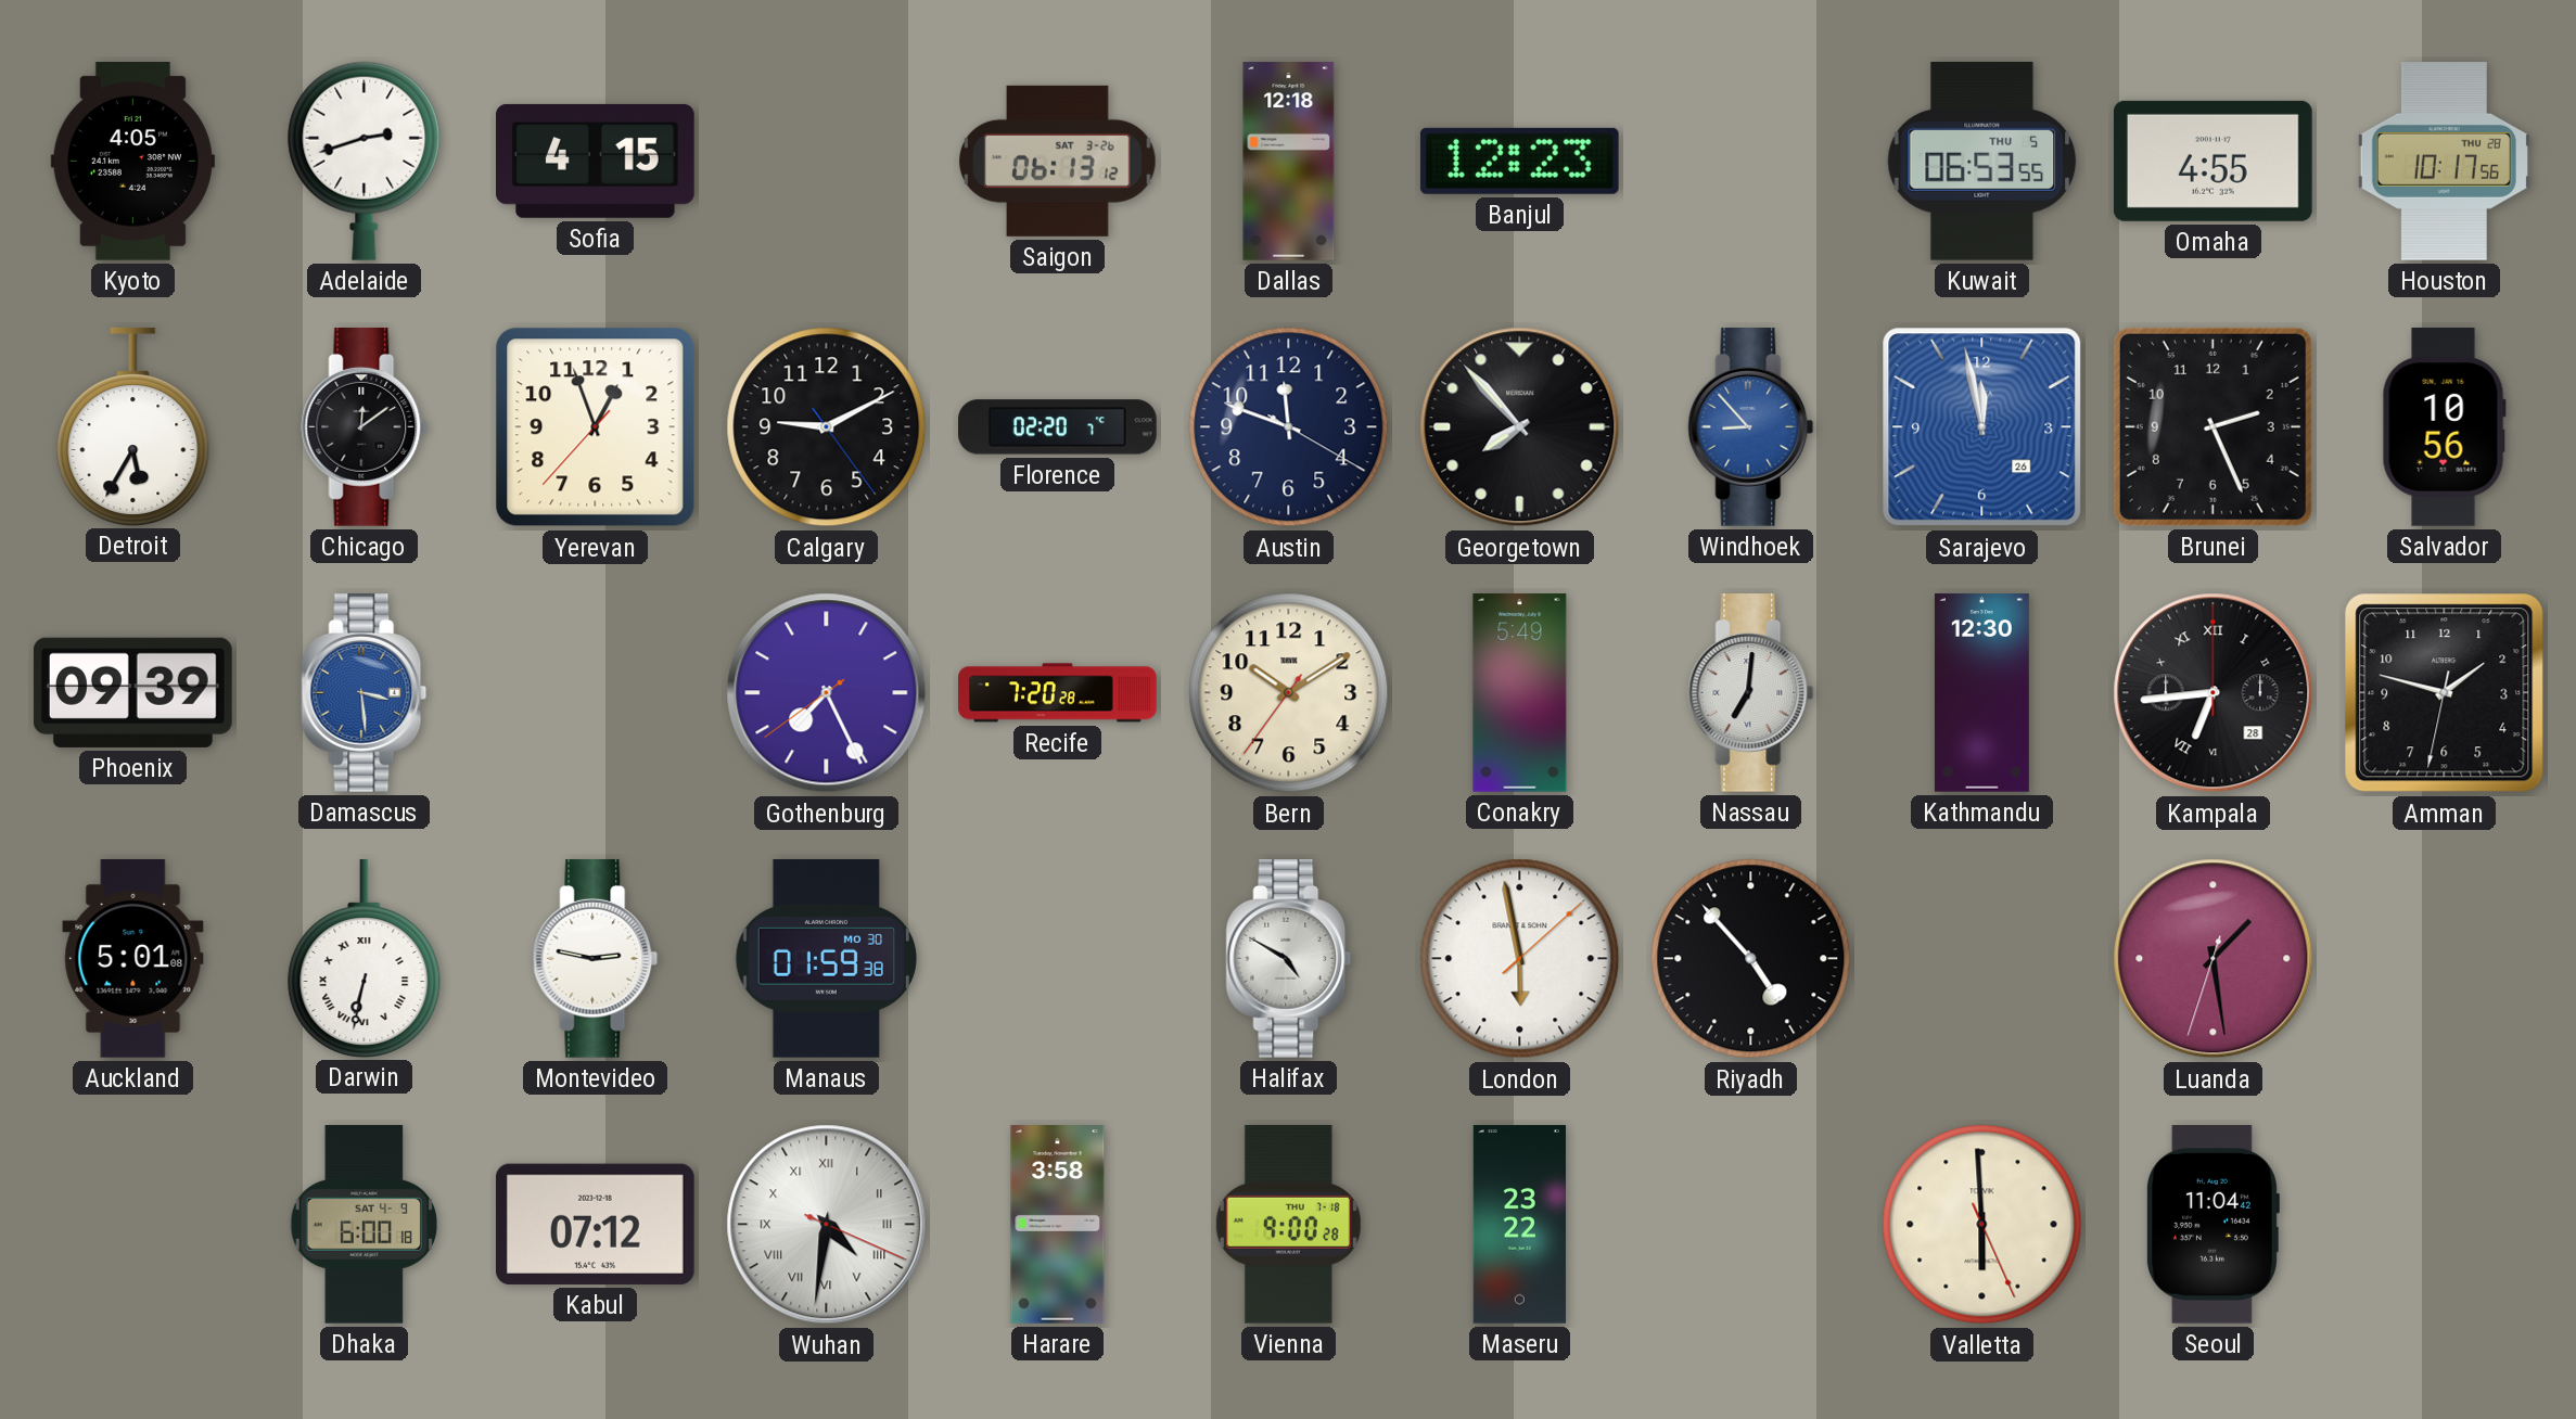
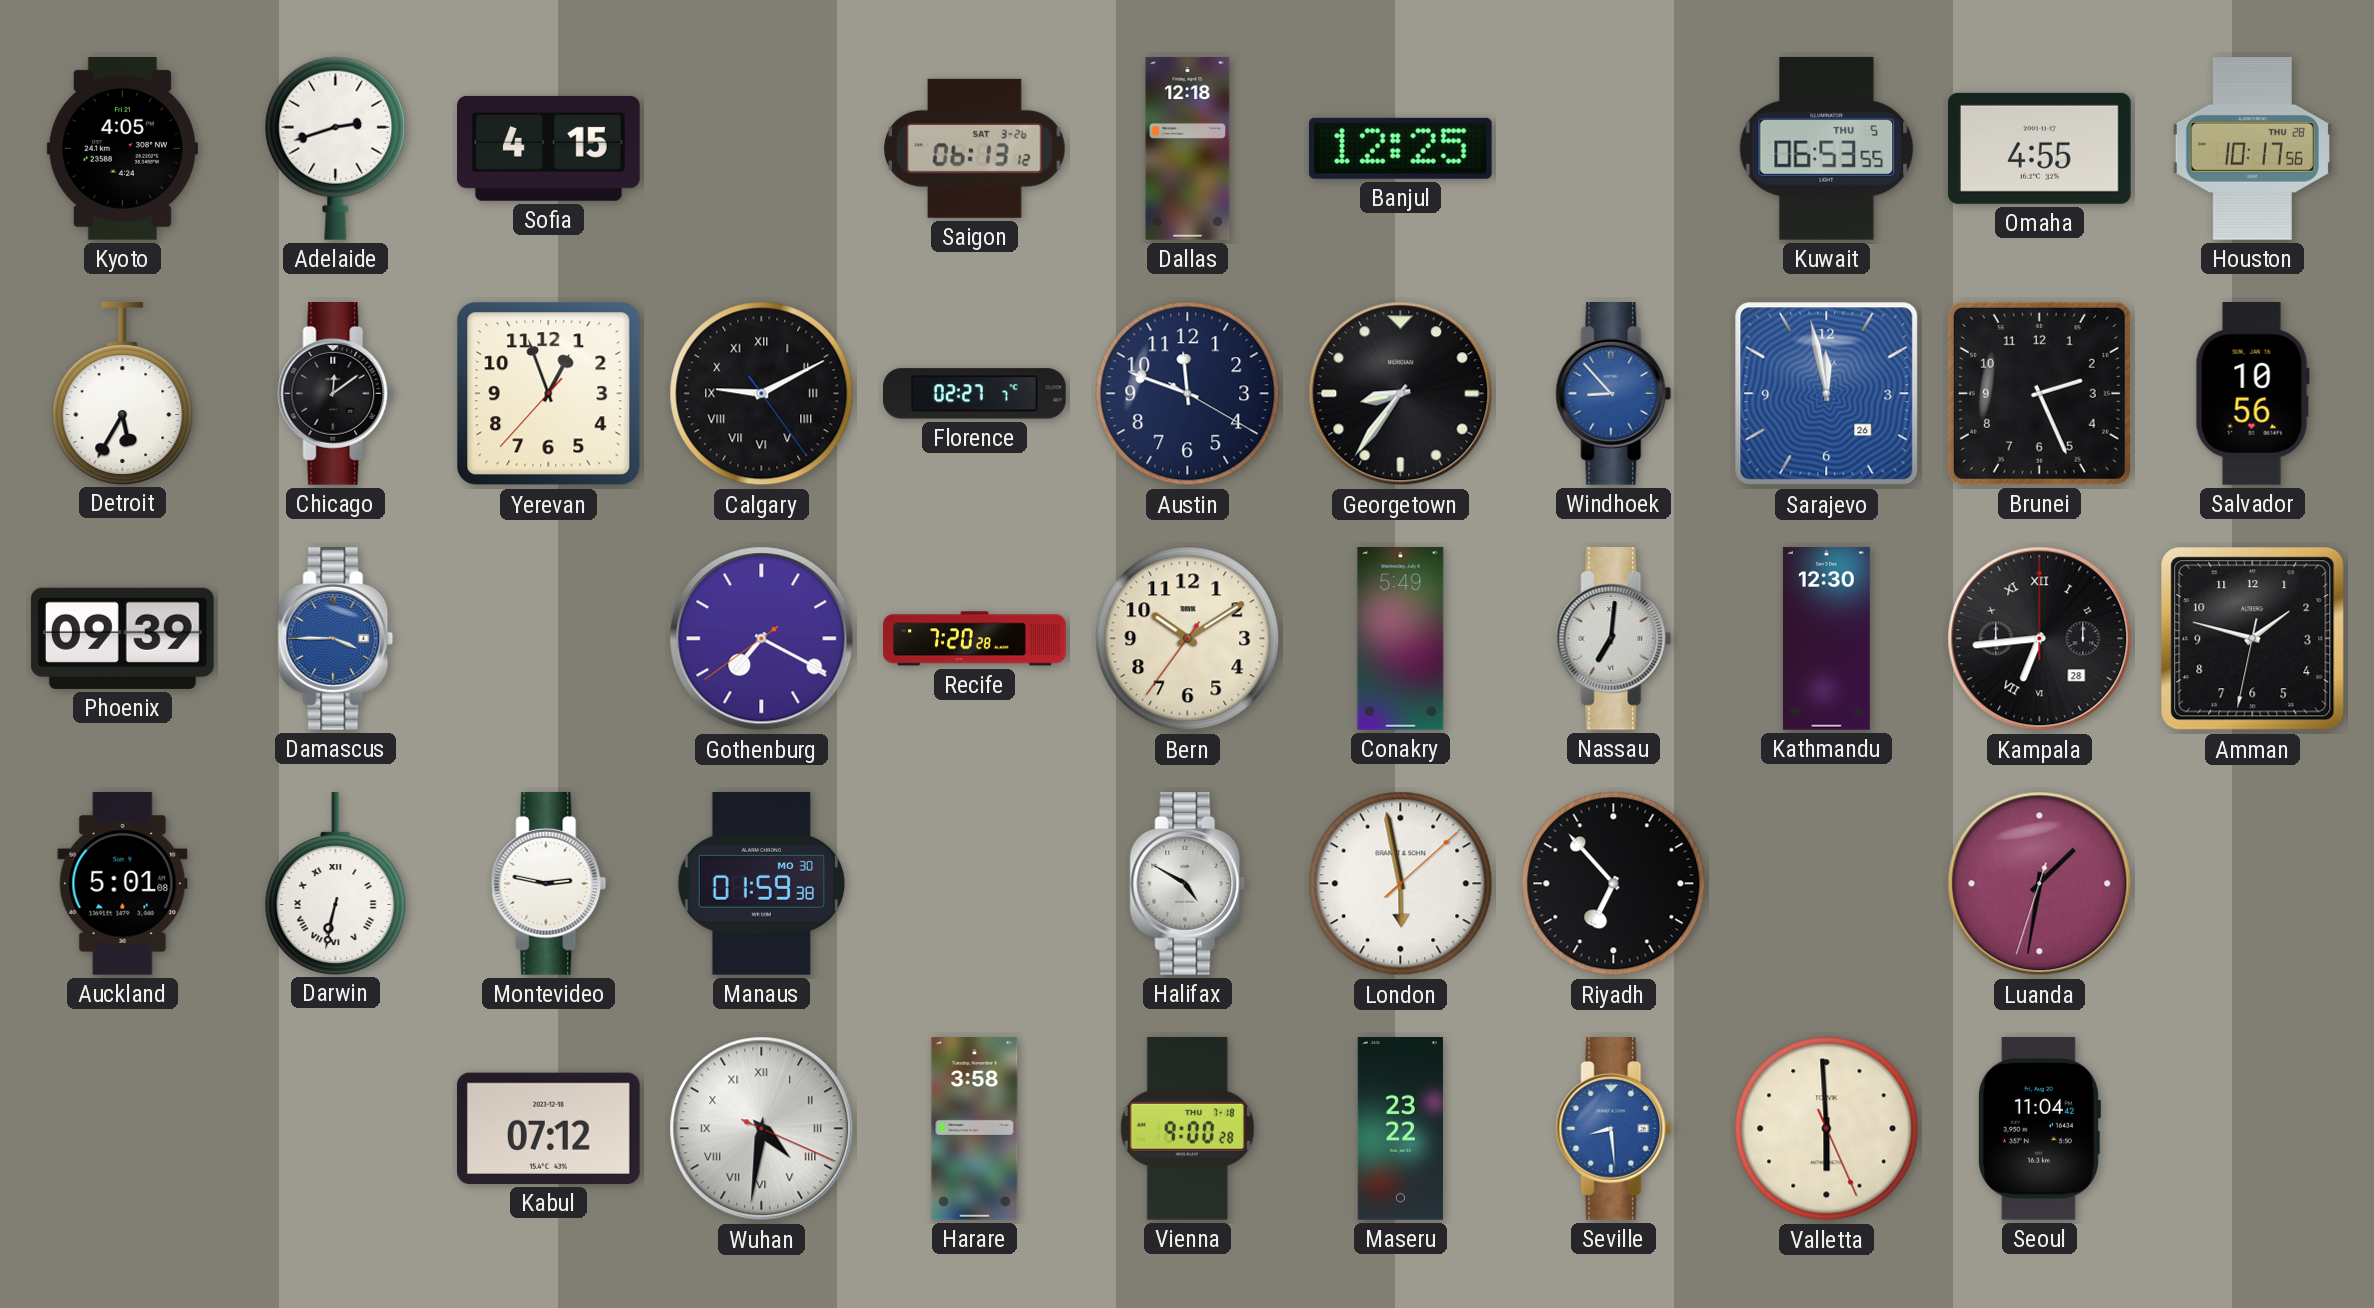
Banjul: 12:23 -> 12:25 (1400, 148)
Calgary numerals: Arabic -> Roman (762, 394)
Florence: 02:20 -> 02:27 (975, 394)
Georgetown: 7:53 -> 8:36 (1401, 394)
Damascus: 3:29 -> 3:45 (336, 639)
Gothenburg: 7:25 -> 7:19 (762, 639)
Riyadh: 4:53 -> 6:53 (1614, 884)
Luanda: 1:28 -> 1:31 (2040, 884)
Dhaka: 6:00 -> none (364, 1225)
Seville: none -> 8:29 (1614, 1129)
